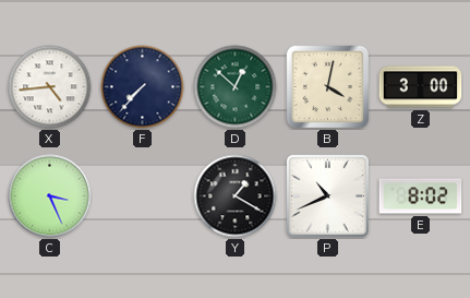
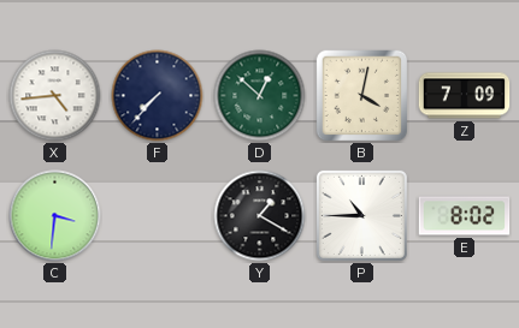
Z: 3:00 -> 7:09 (465, 96)
C: 3:26 -> 3:31 (55, 216)
P: 10:41 -> 10:45 (361, 215)
